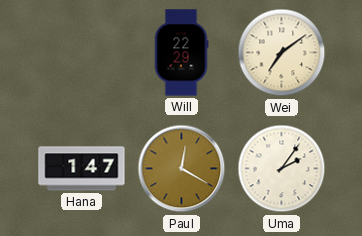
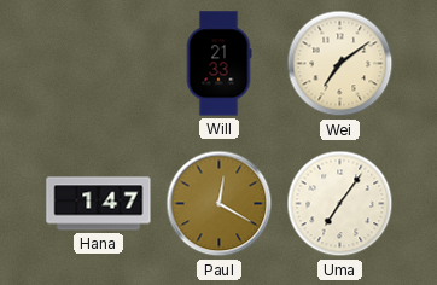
Will: 22:29 -> 21:33 (218, 64)
Uma: 2:06 -> 7:06 (340, 204)
